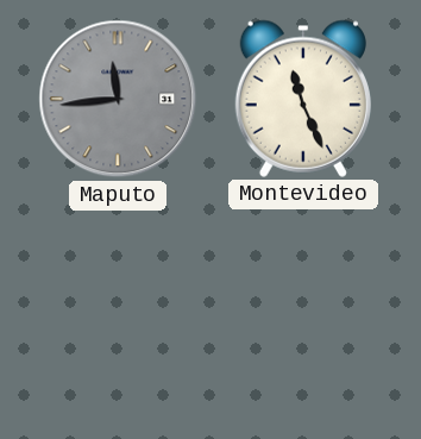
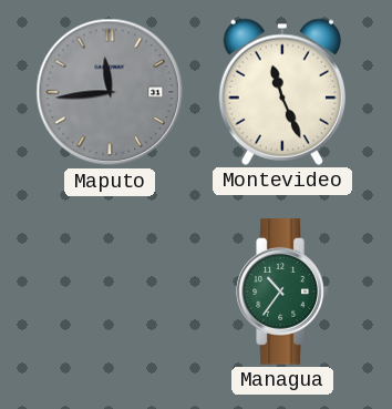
Managua: none -> 10:36 (282, 292)
